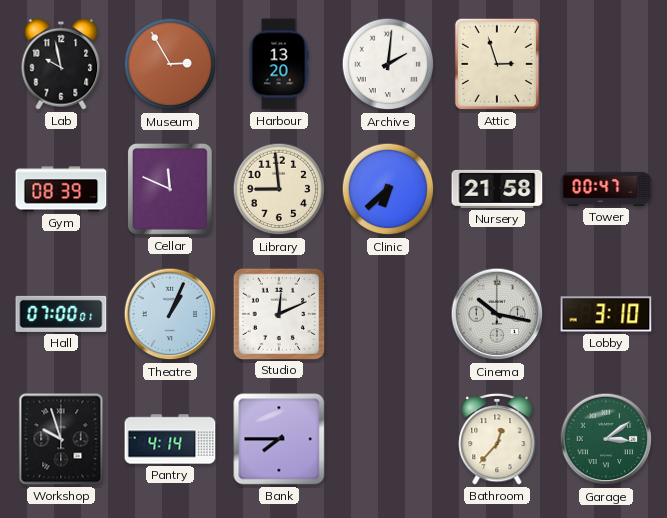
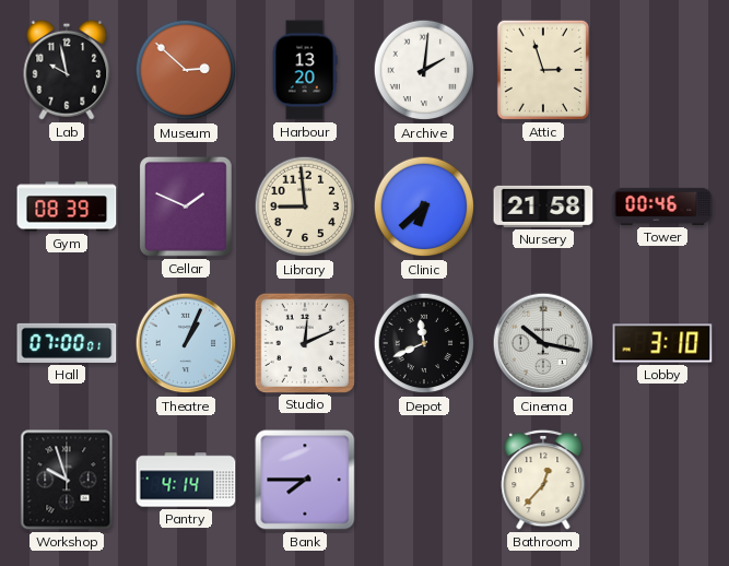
Museum: 2:55 -> 2:52 (186, 70)
Cellar: 11:49 -> 1:49 (186, 207)
Tower: 00:47 -> 00:46 (662, 207)
Depot: none -> 11:41 (424, 343)
Garage: 3:09 -> none (606, 439)
